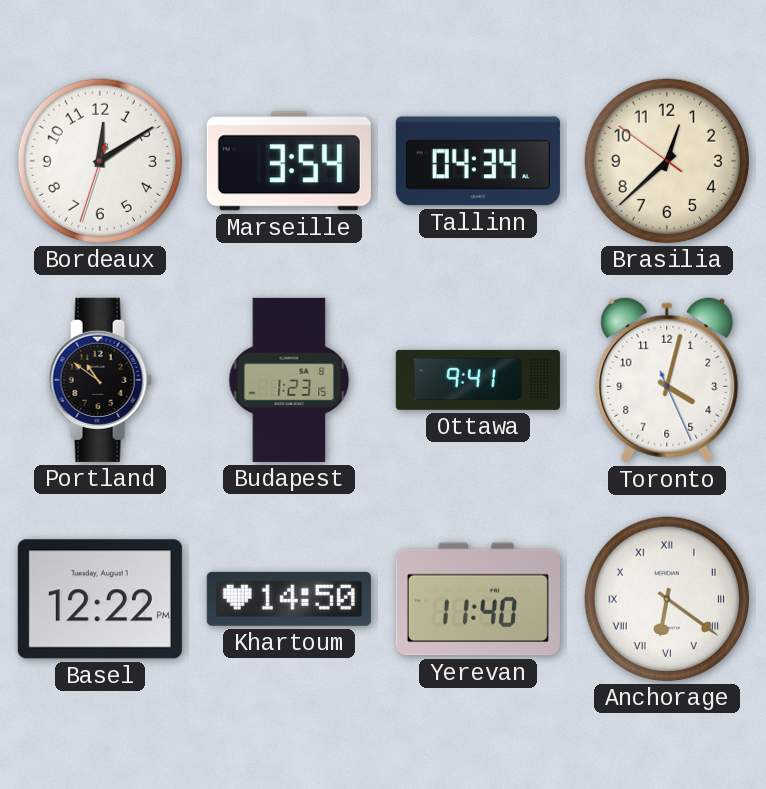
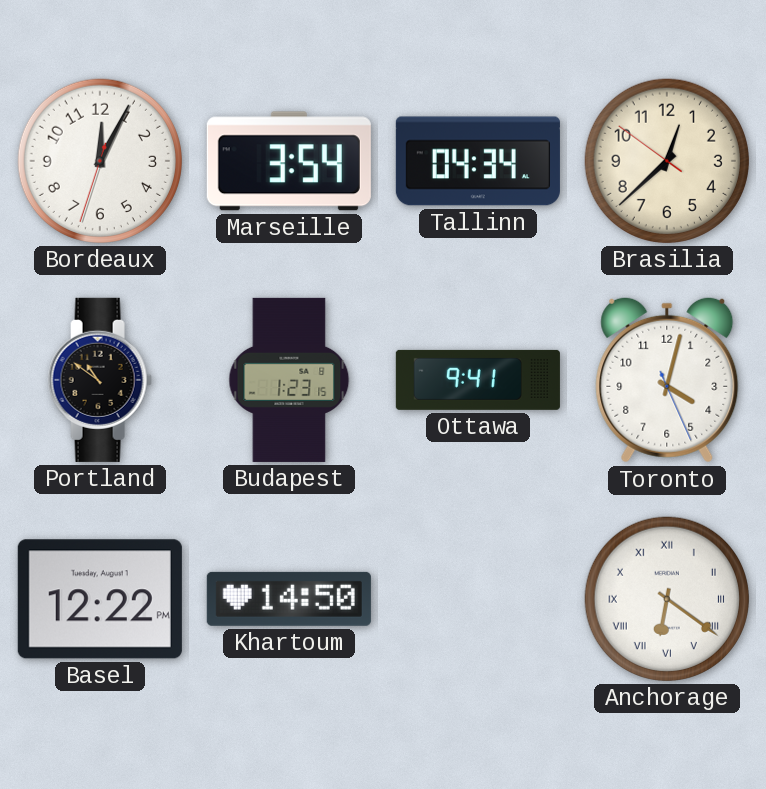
Bordeaux: 12:09 -> 12:04 (100, 161)
Yerevan: 11:40 -> none (478, 599)
